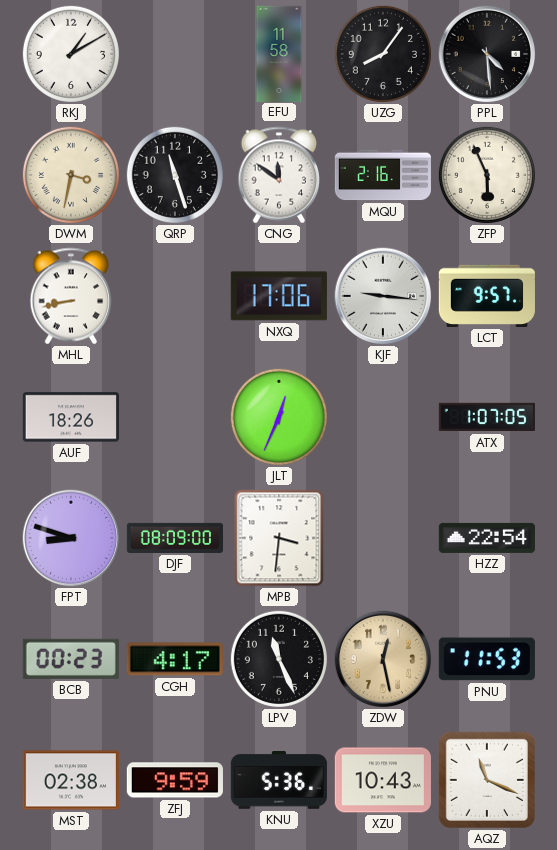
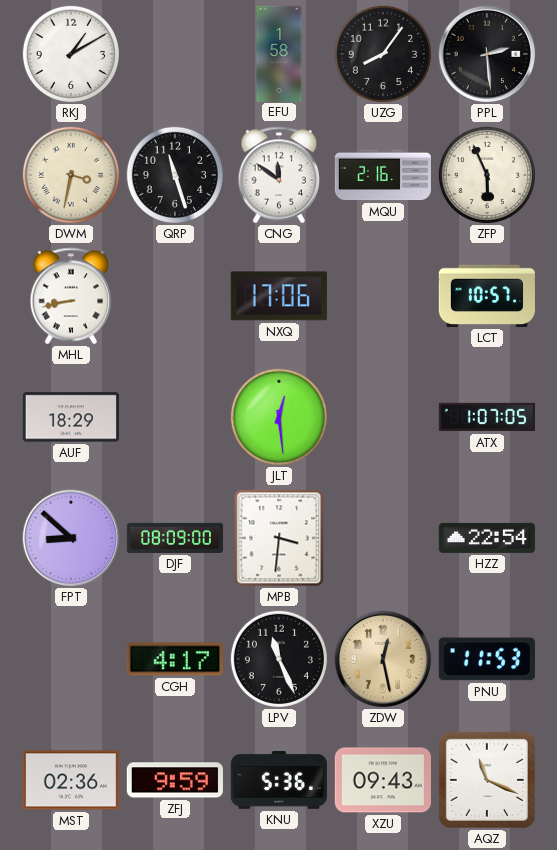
EFU: 11:58 -> 1:58 (279, 53)
PPL: 4:29 -> 2:29 (487, 54)
KJF: 9:16 -> none (383, 296)
LCT: 9:57 -> 10:57 (487, 296)
AUF: 18:26 -> 18:29 (71, 417)
JLT: 12:34 -> 12:29 (279, 417)
FPT: 8:48 -> 8:52 (71, 538)
BCB: 00:23 -> none (71, 659)
MST: 02:38 -> 02:36 (71, 780)
XZU: 10:43 -> 09:43 (383, 780)
